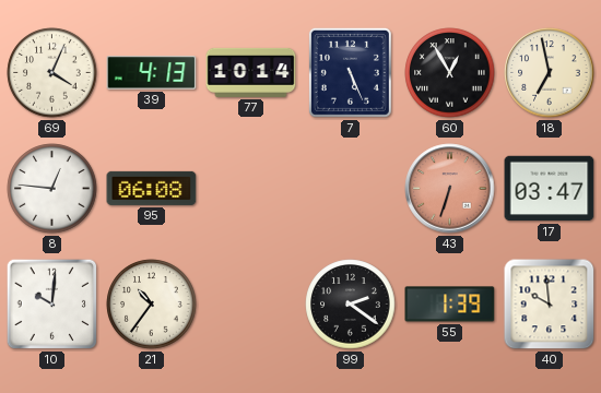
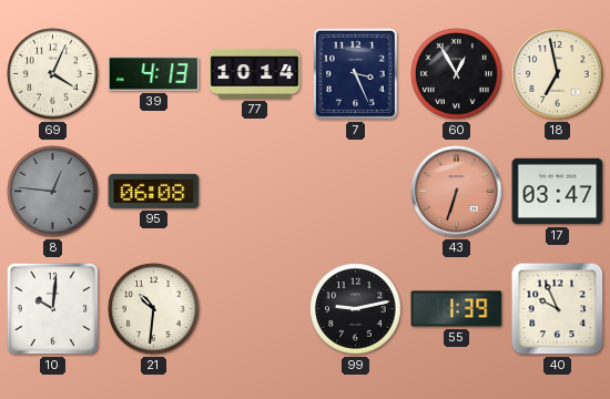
7: 5:26 -> 3:26 (355, 73)
8 dial: white -> grey (53, 192)
21: 10:36 -> 10:31 (154, 309)
99: 2:21 -> 9:13 (356, 309)
40: 9:59 -> 9:56 (558, 309)
